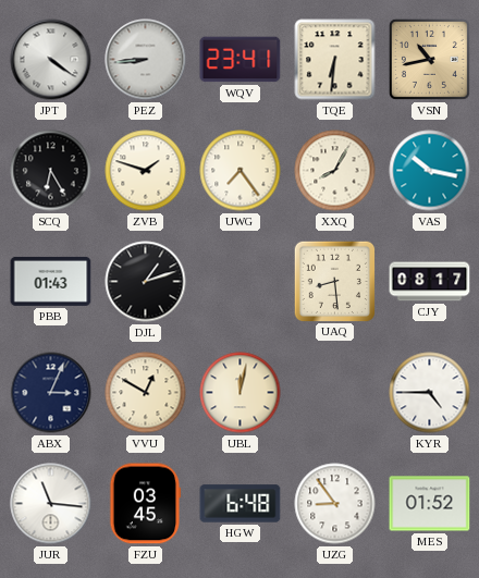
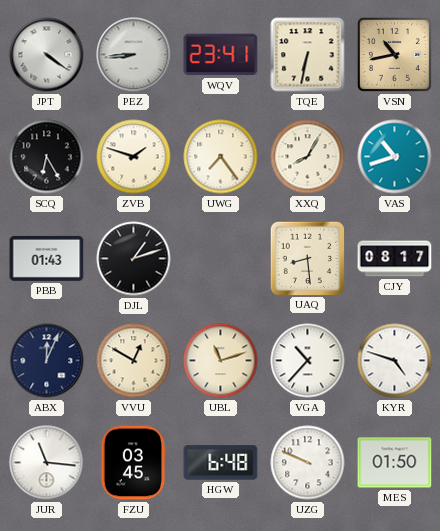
TQE: 6:31 -> 6:32 (308, 55)
VAS: 10:17 -> 10:42 (395, 157)
ABX: 3:04 -> 12:04 (47, 361)
UBL: 12:02 -> 11:12 (221, 361)
VGA: none -> 10:37 (308, 361)
KYR: 4:45 -> 4:48 (395, 361)
UZG: 8:54 -> 9:49 (308, 463)
MES: 01:52 -> 01:50 (395, 463)
